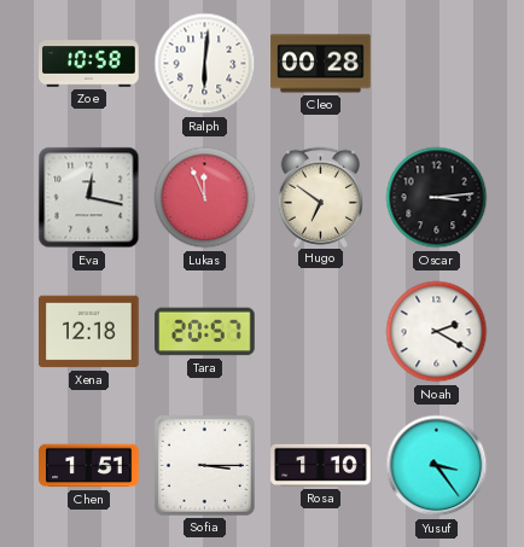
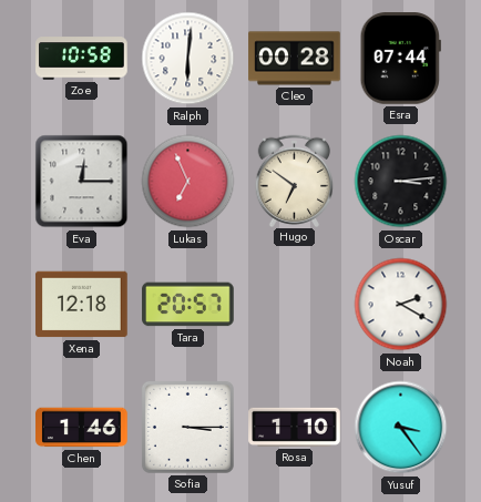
Esra: none -> 07:44 (400, 59)
Eva: 12:17 -> 12:15 (82, 182)
Lukas: 11:56 -> 6:56 (188, 182)
Chen: 1:51 -> 1:46 (82, 428)
